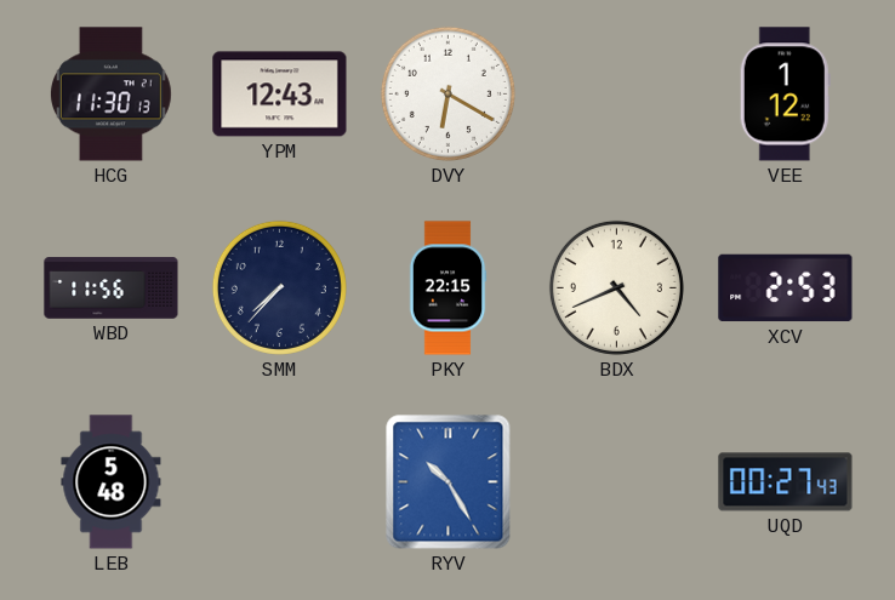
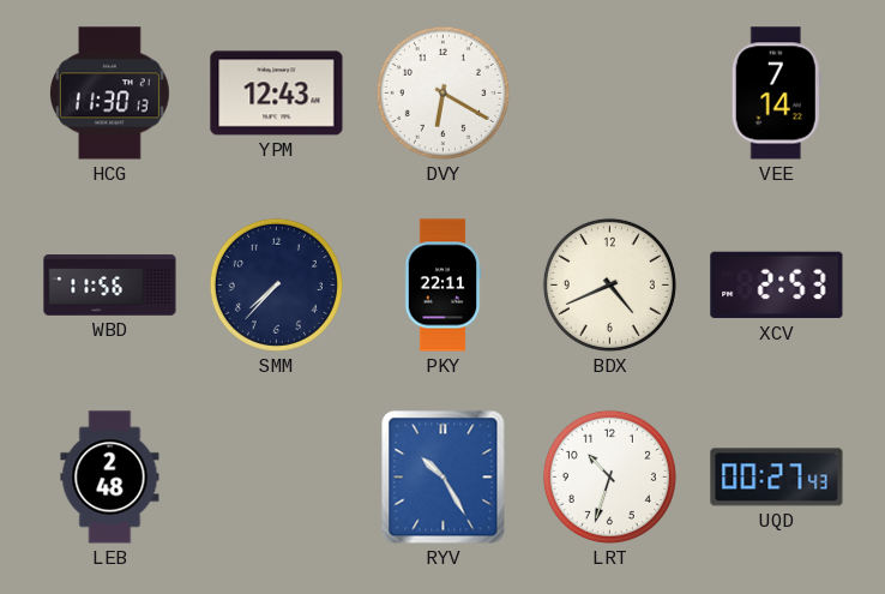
VEE: 1:12 -> 7:14 (776, 94)
PKY: 22:15 -> 22:11 (442, 286)
LEB: 5:48 -> 2:48 (110, 478)
LRT: none -> 10:33 (609, 476)
